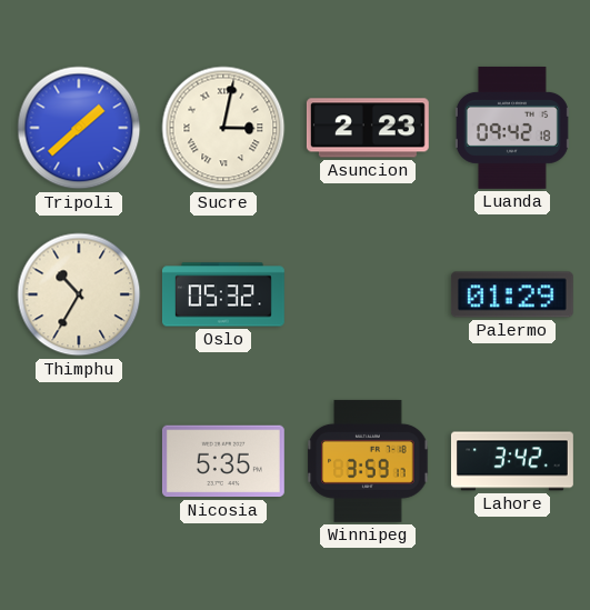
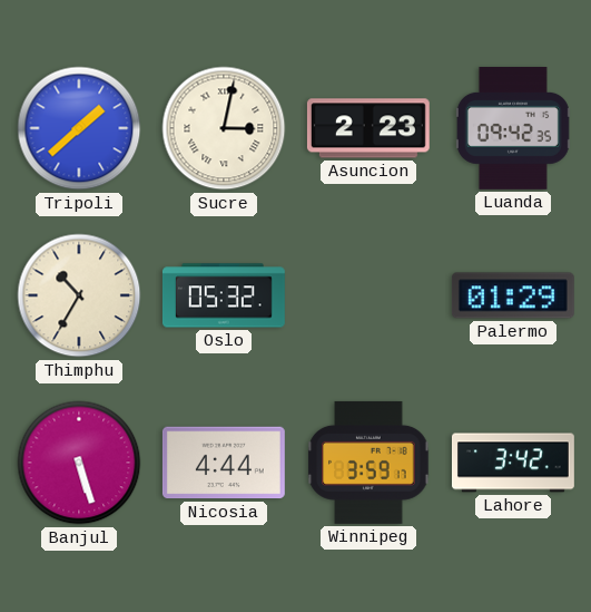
Luanda: 09:42:18 -> 09:42:35 (513, 128)
Banjul: none -> 5:27 (79, 463)
Nicosia: 5:35 -> 4:44 (224, 463)
